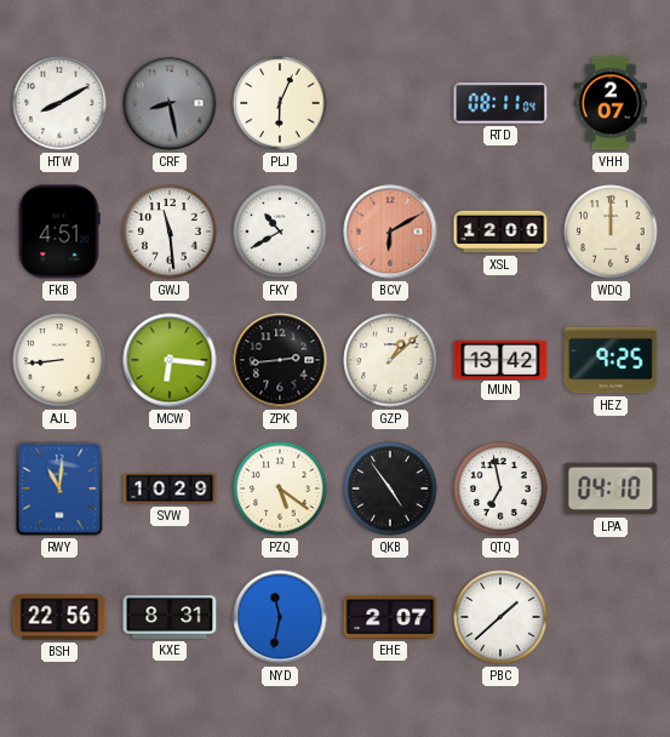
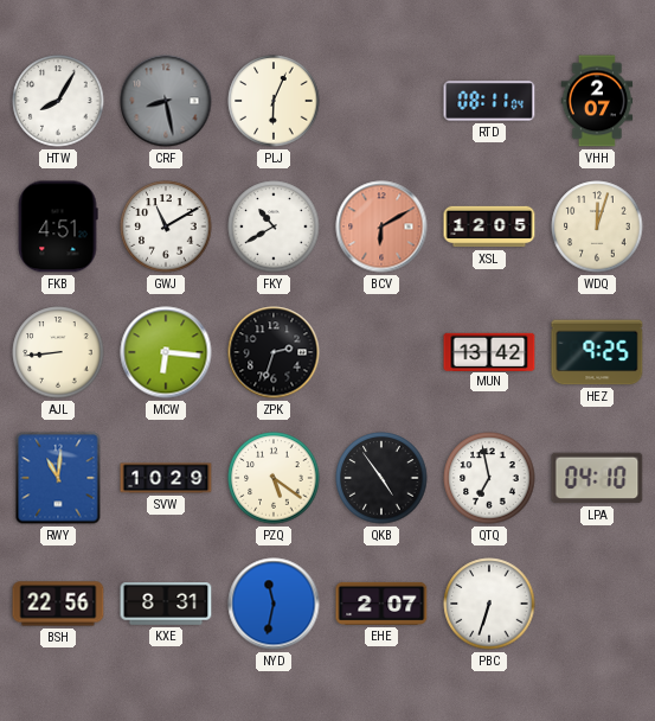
HTW: 8:10 -> 8:05 (58, 101)
GWJ: 11:29 -> 11:10 (166, 226)
XSL: 12:00 -> 12:05 (489, 226)
WDQ: 12:00 -> 12:03 (597, 226)
ZPK: 2:44 -> 2:33 (274, 352)
GZP: 1:08 -> none (390, 360)
PBC: 1:38 -> 6:33 (489, 604)
